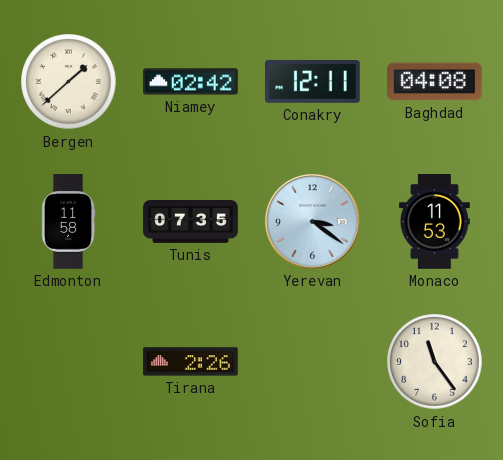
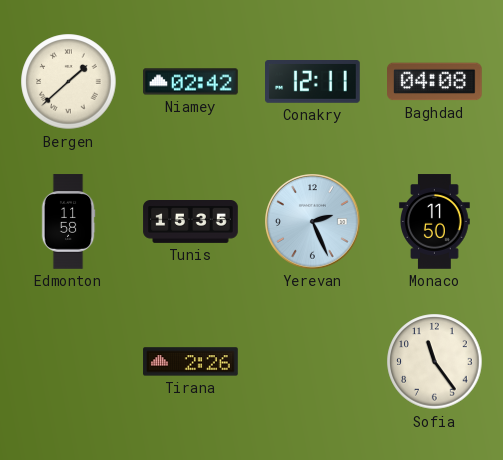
Tunis: 07:35 -> 15:35 (191, 222)
Yerevan: 3:21 -> 2:26 (313, 222)
Monaco: 11:53 -> 11:50 (435, 222)
